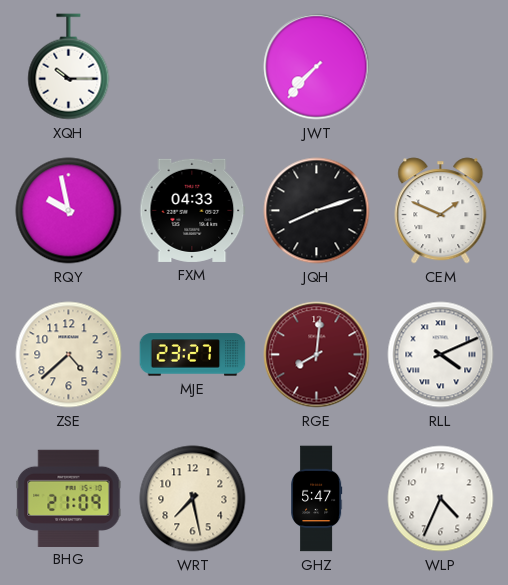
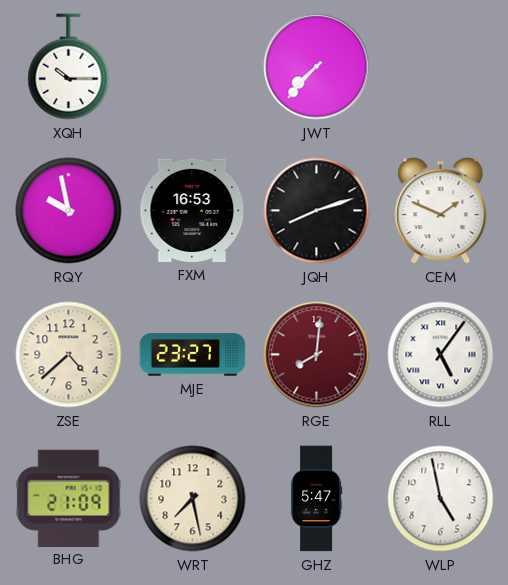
FXM: 04:33 -> 16:53 (193, 210)
RLL: 4:11 -> 5:06 (441, 355)
WLP: 4:34 -> 4:58 (441, 499)
